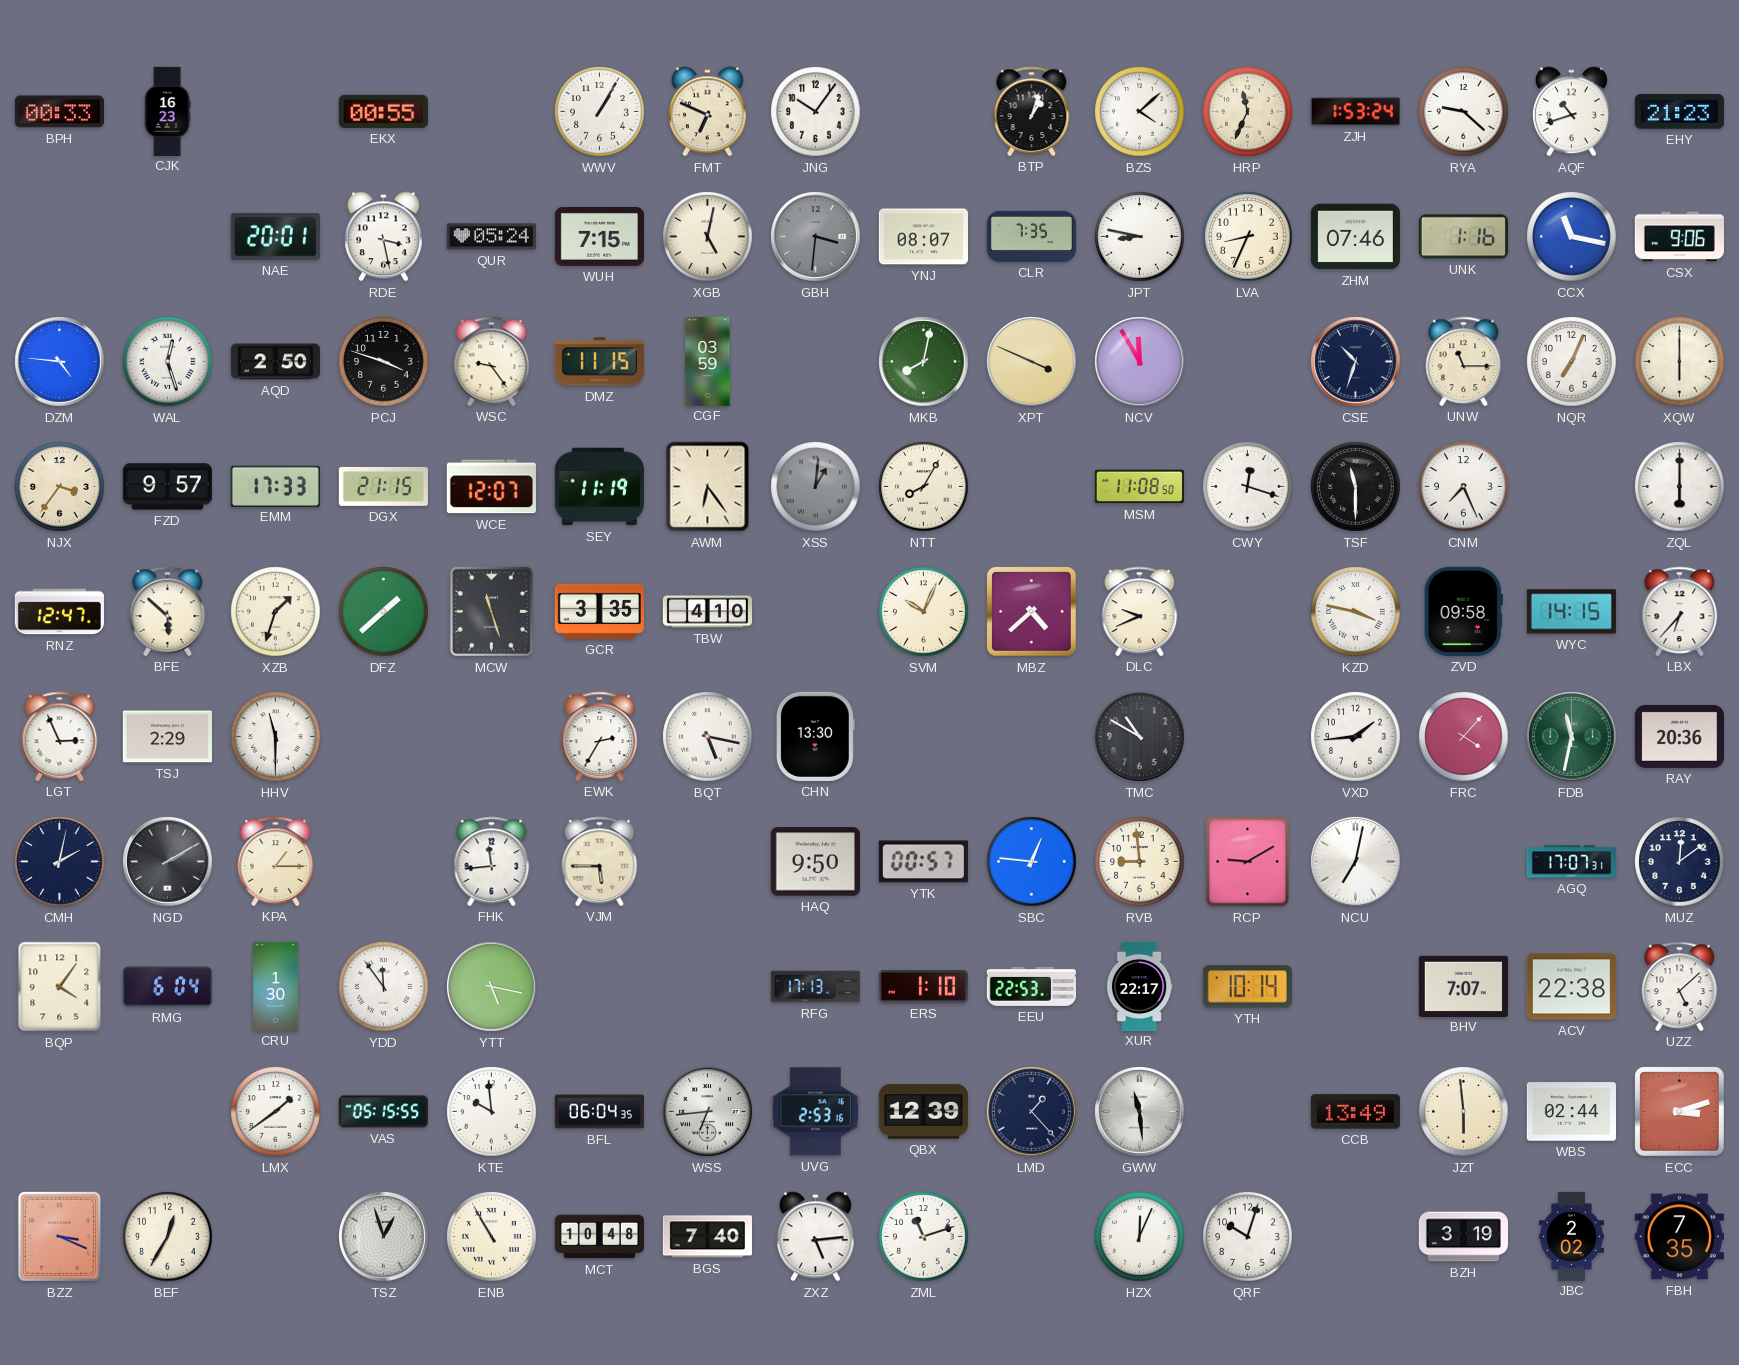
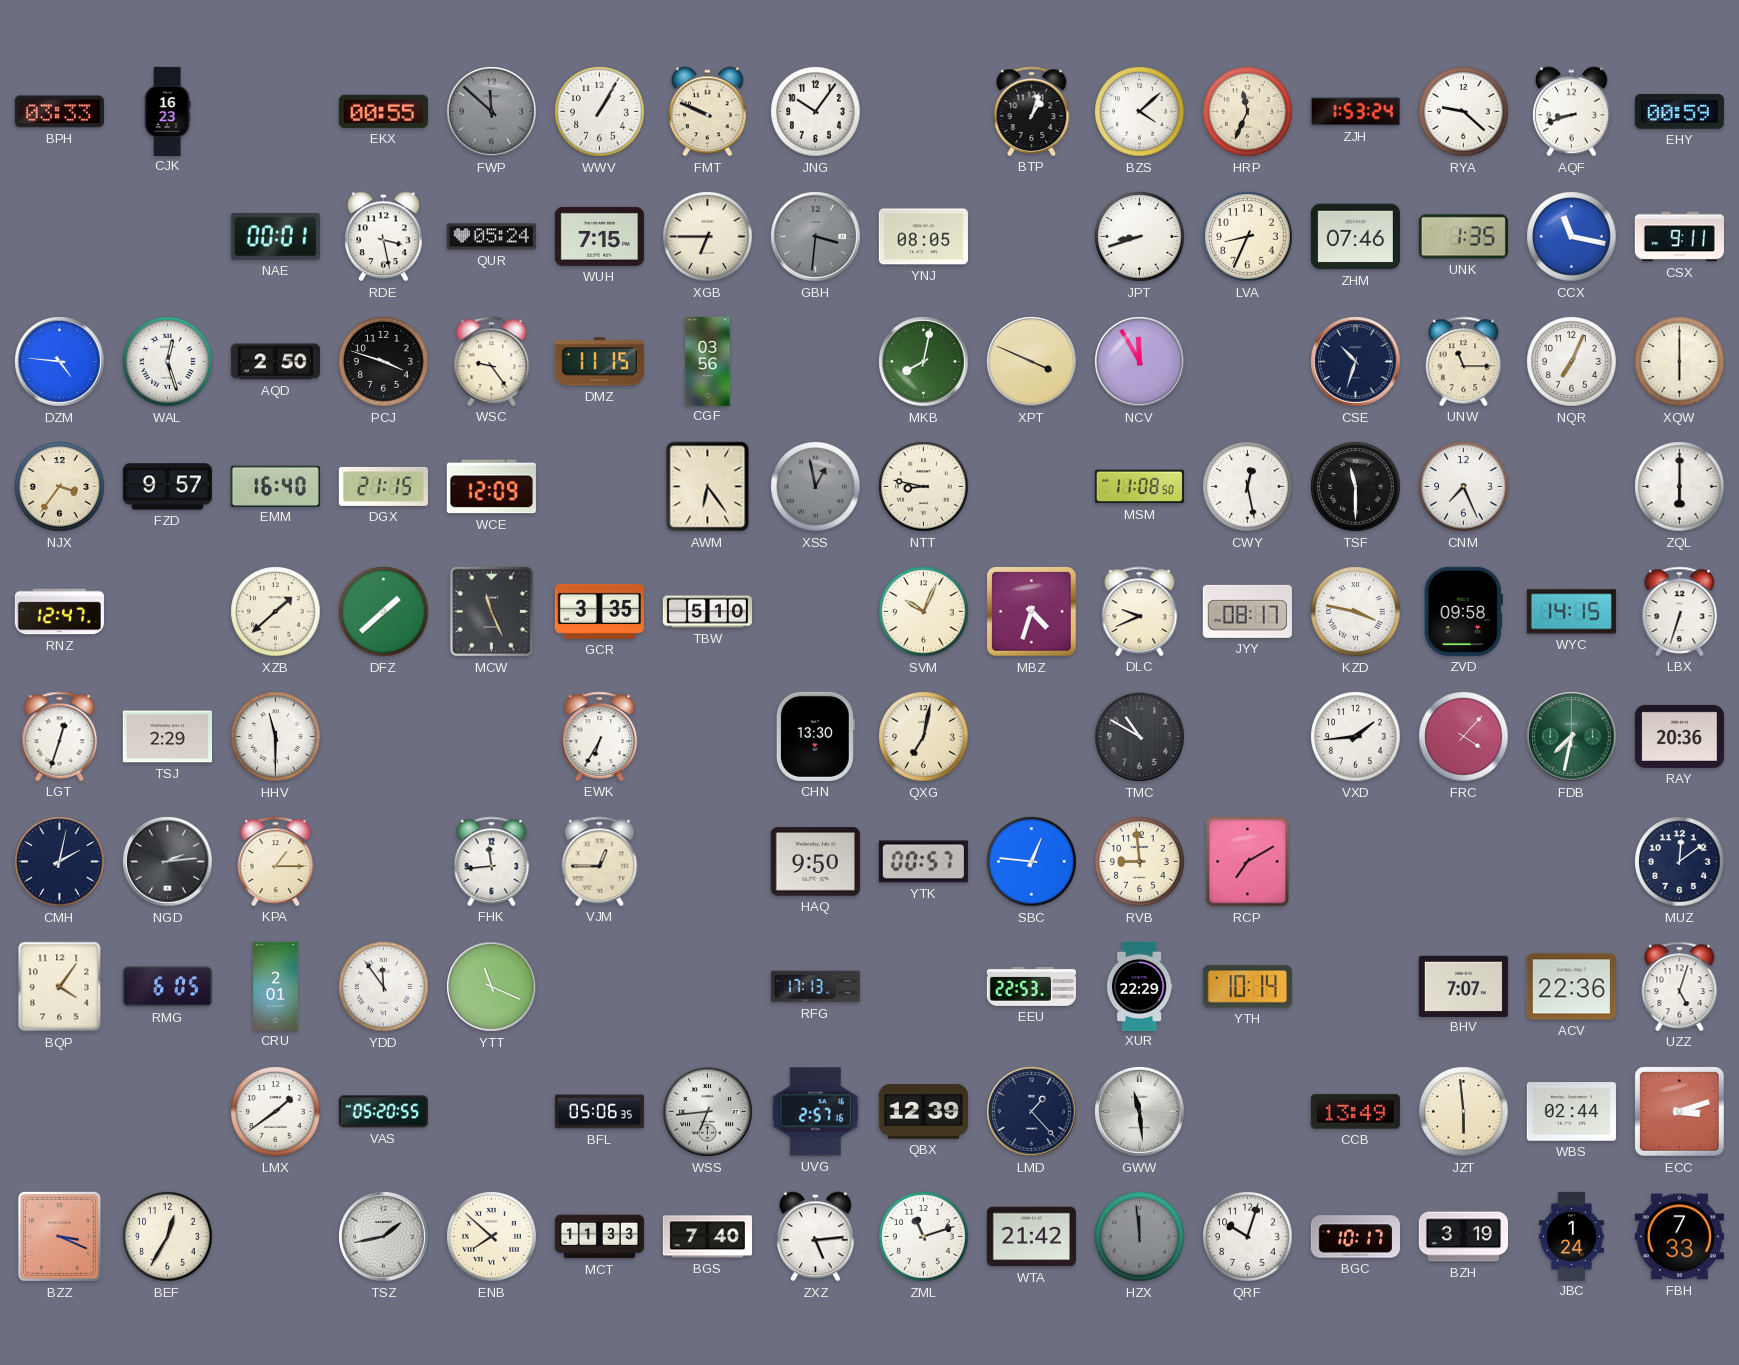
BPH: 00:33 -> 03:33 (59, 112)
FWP: none -> 11:52 (492, 112)
FMT: 6:49 -> 9:49 (708, 112)
AQF: 10:42 -> 8:42 (1572, 112)
EHY: 21:23 -> 00:59 (1679, 112)
NAE: 20:01 -> 00:01 (275, 237)
XGB: 5:02 -> 6:45 (708, 237)
YNJ: 08:07 -> 08:05 (923, 237)
CLR: 7:35 -> none (1031, 236)
JPT: 8:47 -> 8:42 (1140, 237)
UNK: 1:16 -> 1:35 (1463, 237)
CSX: 9:06 -> 9:11 (1679, 237)
CGF: 03:59 -> 03:56 (708, 361)
EMM: 17:33 -> 16:40 (275, 486)
WCE: 12:07 -> 12:09 (491, 487)
SEY: 11:19 -> none (599, 487)
XSS: 1:01 -> 12:58 (816, 487)
NTT: 8:05 -> 8:47 (924, 487)
CWY: 12:18 -> 12:28 (1248, 487)
BFE: 5:52 -> none (168, 611)
XZB: 1:33 -> 1:38 (276, 612)
MCW: 11:27 -> 11:26 (491, 611)
TBW: 4:10 -> 5:10 (707, 612)
MBZ: 4:38 -> 4:33 (1032, 612)
JYY: none -> 08:17 (1247, 611)
LBX: 6:37 -> 6:33 (1680, 611)
LGT: 2:56 -> 12:33 (60, 736)
EWK: 2:35 -> 6:35 (600, 736)
BQT: 5:17 -> none (708, 737)
QXG: none -> 7:02 (924, 737)
FDB: 11:32 -> 7:32 (1572, 737)
NGD: 2:10 -> 2:14 (168, 862)
VJM: 5:45 -> 12:45 (600, 861)
RCP: 9:10 -> 7:10 (1248, 862)
NCU: 7:02 -> none (1356, 862)
AGQ: 17:07 -> none (1571, 862)
RMG: 6:04 -> 6:05 (167, 987)
CRU: 1:30 -> 2:01 (276, 986)
YTT: 5:17 -> 11:19 (492, 987)
ERS: 1:10 -> none (923, 986)
XUR: 22:17 -> 22:29 (1139, 986)
ACV: 22:38 -> 22:36 (1571, 987)
UZZ: 5:08 -> 5:03 (1680, 986)
VAS: 05:15 -> 05:20 (383, 1112)
KTE: 9:59 -> none (492, 1112)
BFL: 06:04 -> 05:06 (599, 1112)
UVG: 2:53 -> 2:57 (815, 1112)
TSZ: 12:57 -> 1:43 (384, 1237)
ENB: 10:55 -> 7:52 (492, 1237)
MCT: 10:48 -> 11:33 (599, 1237)
WTA: none -> 21:42 (1031, 1237)
HZX: 12:04 -> 11:59 (1140, 1237)
HZX dial: white -> grey (1140, 1237)
BGC: none -> 10:17 (1355, 1237)
JBC: 2:02 -> 1:24 (1571, 1236)
FBH: 7:35 -> 7:33 (1679, 1237)
